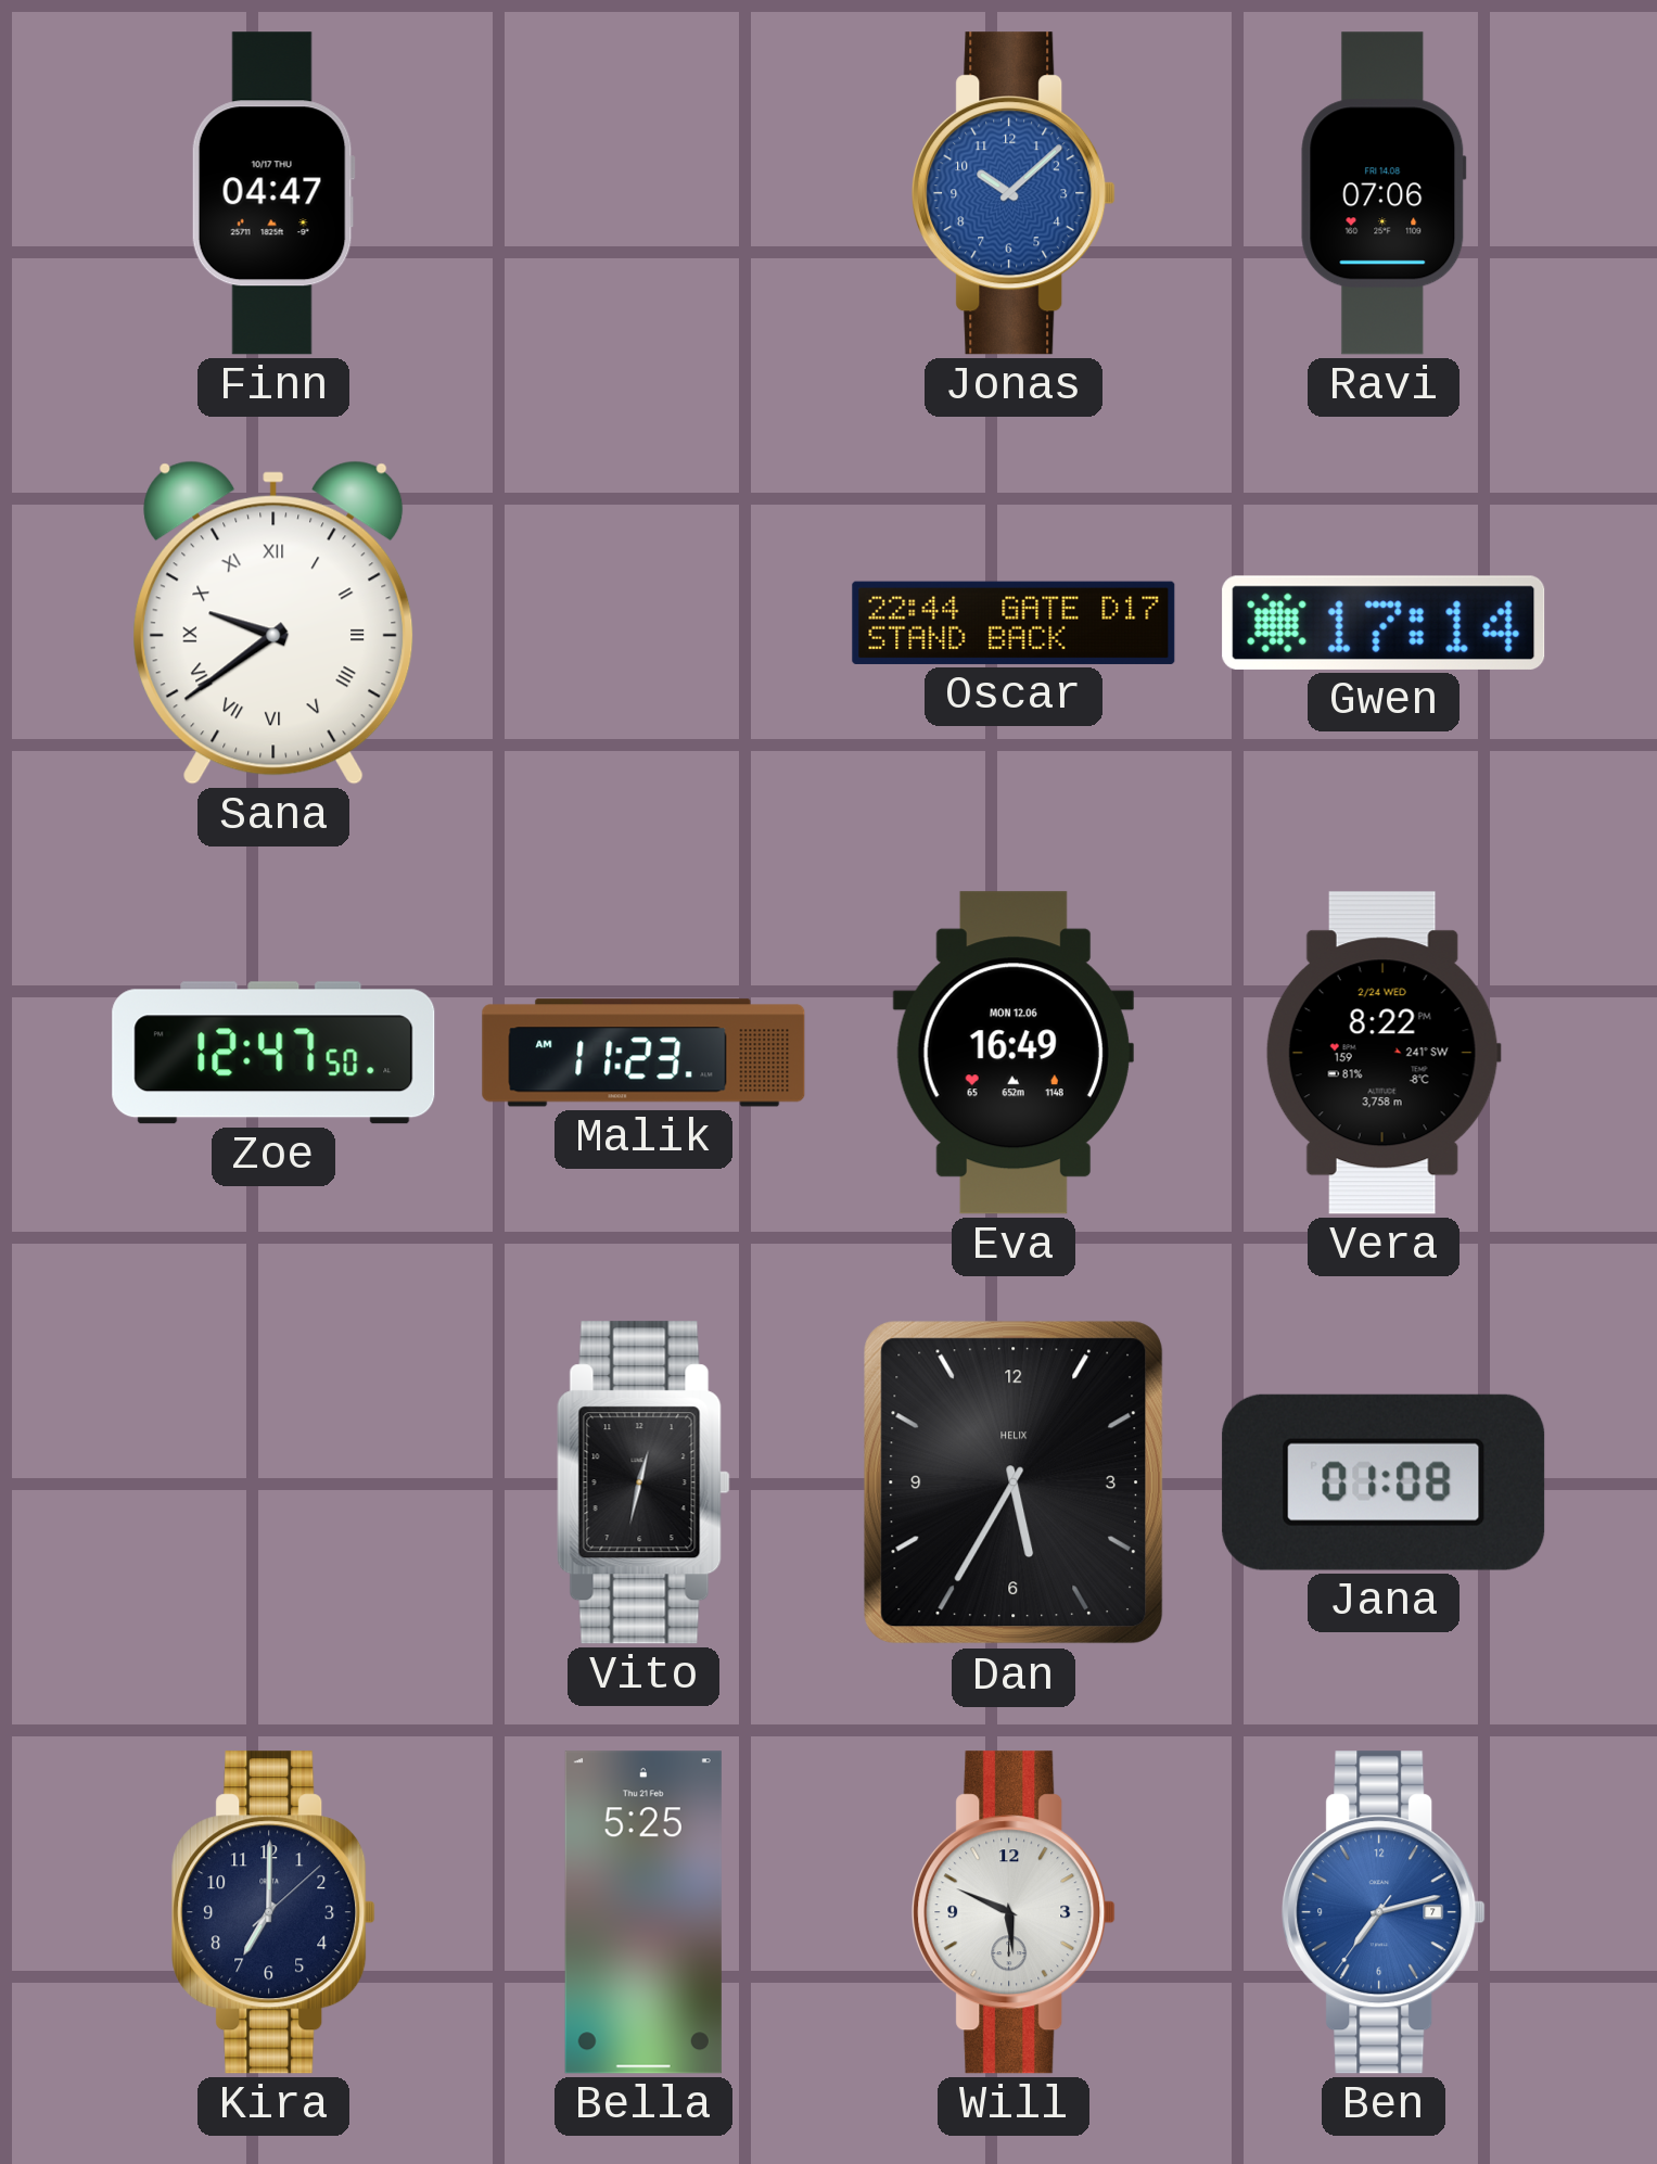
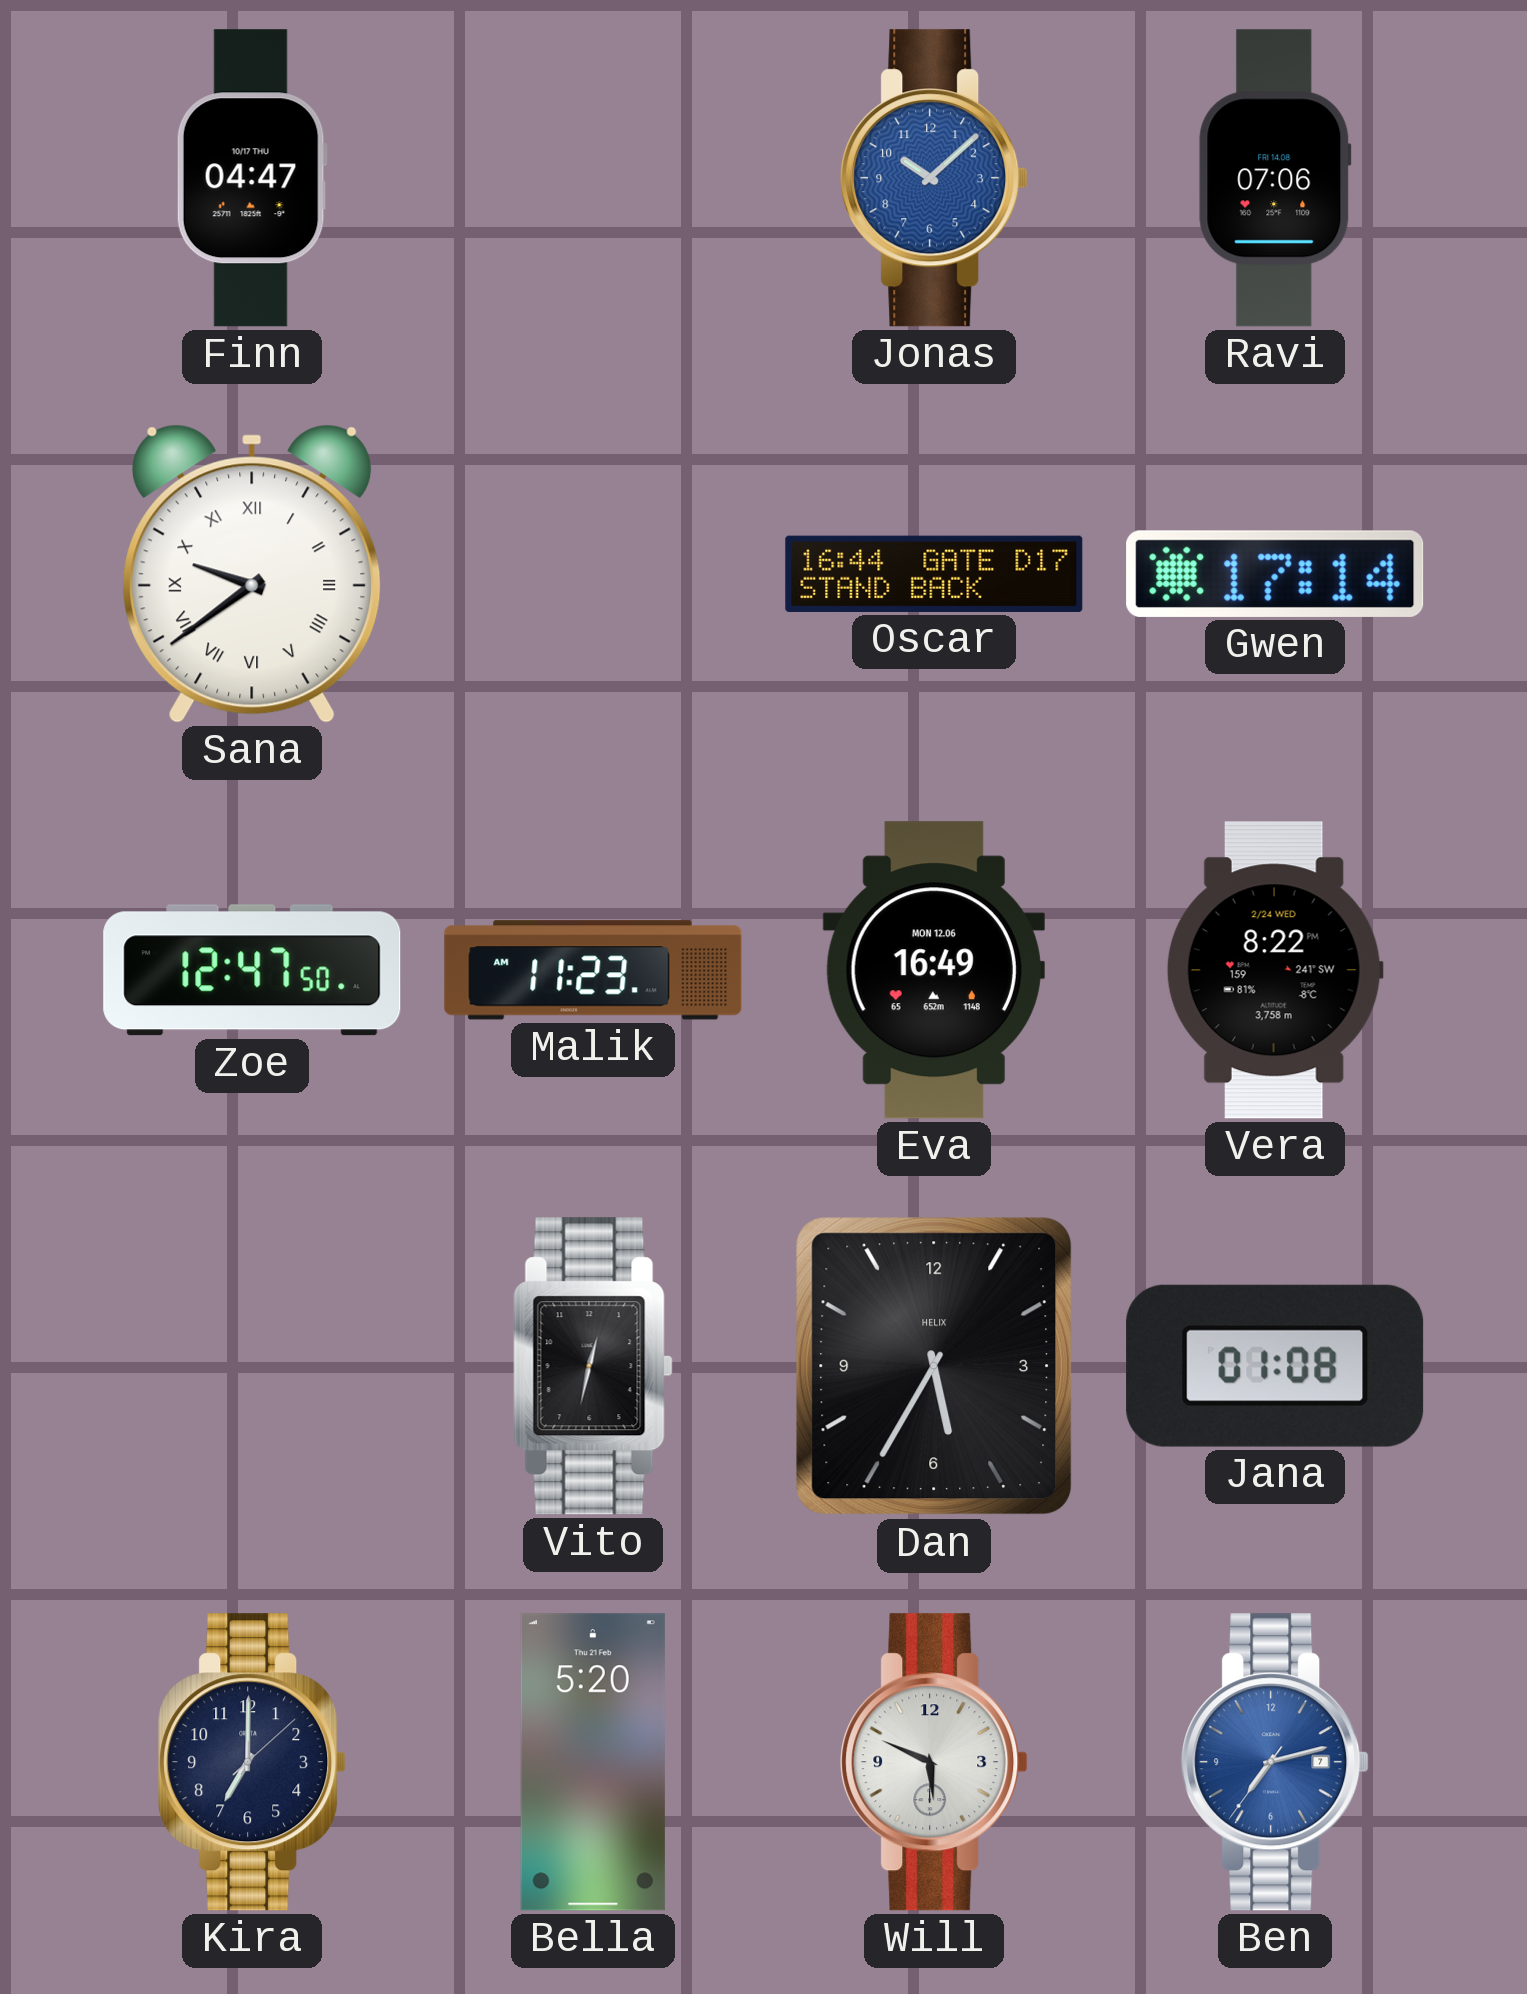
Oscar: 22:44 -> 16:44 (934, 574)
Bella: 5:25 -> 5:20 (593, 1762)
